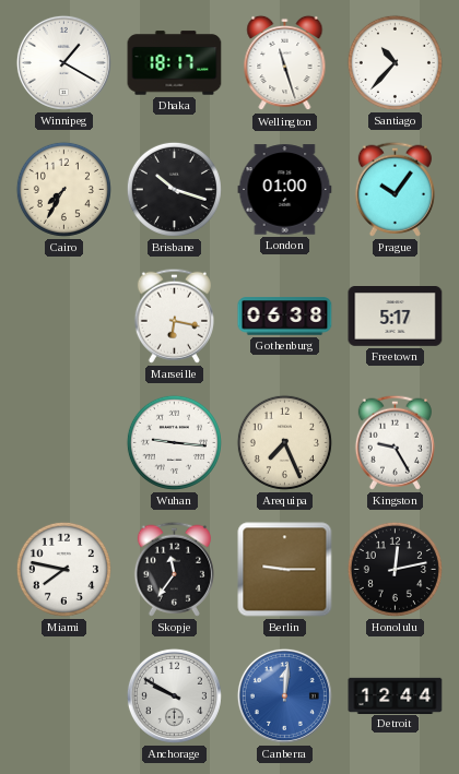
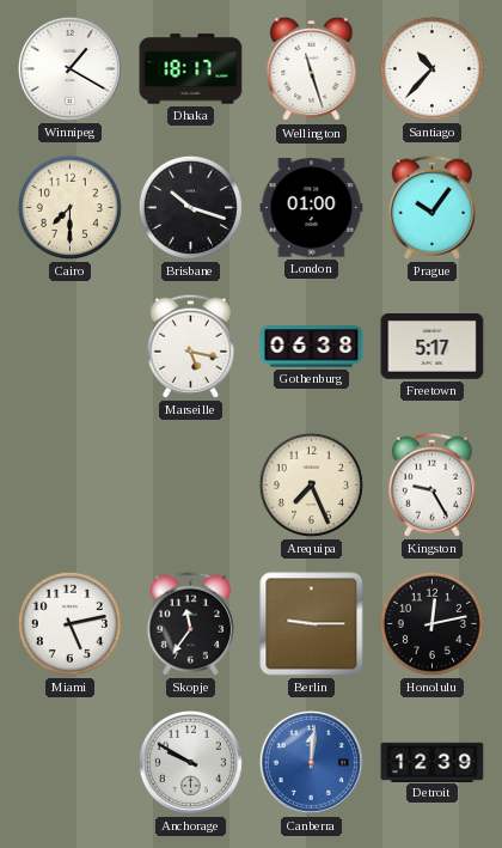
Cairo: 7:35 -> 7:30 (69, 207)
Marseille: 6:17 -> 5:17 (190, 346)
Wuhan: 9:16 -> none (174, 442)
Miami: 7:47 -> 5:13 (69, 623)
Detroit: 12:44 -> 12:39 (433, 762)
